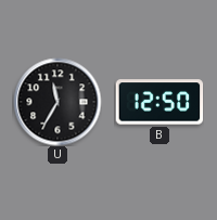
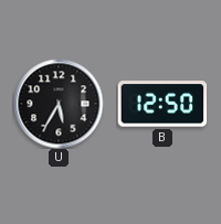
U: 11:35 -> 5:35 (59, 104)
